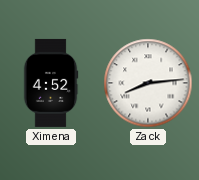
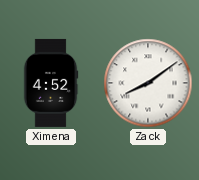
Zack: 8:14 -> 8:09 (148, 83)
